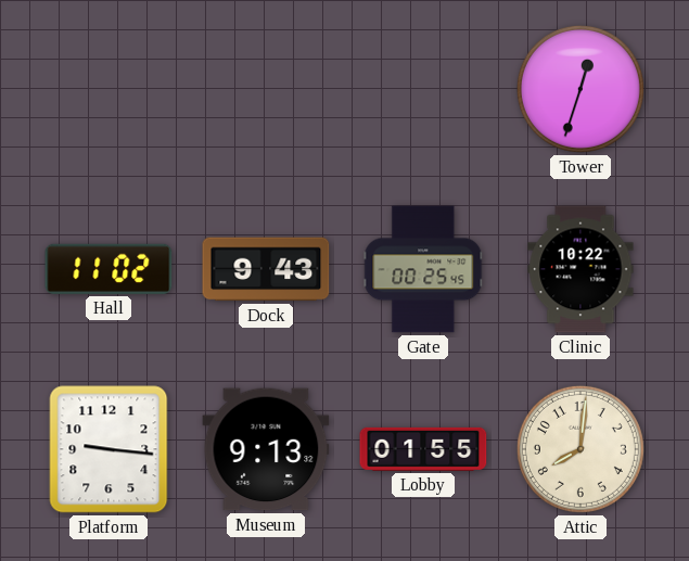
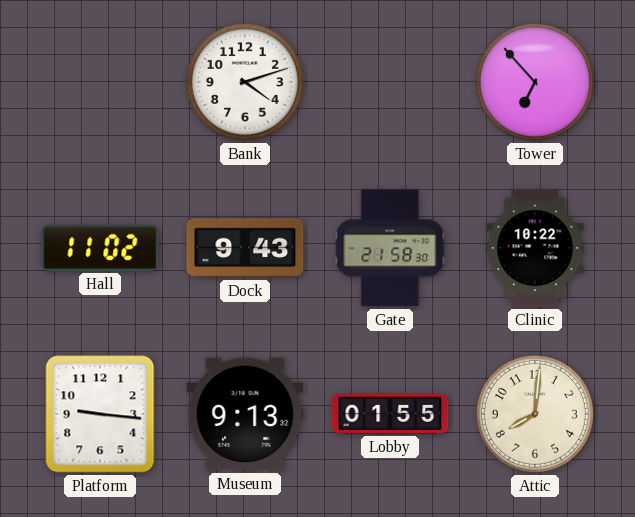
Bank: none -> 4:12 (245, 82)
Tower: 12:33 -> 6:53 (535, 82)
Gate: 00:25 -> 21:58 (390, 248)
